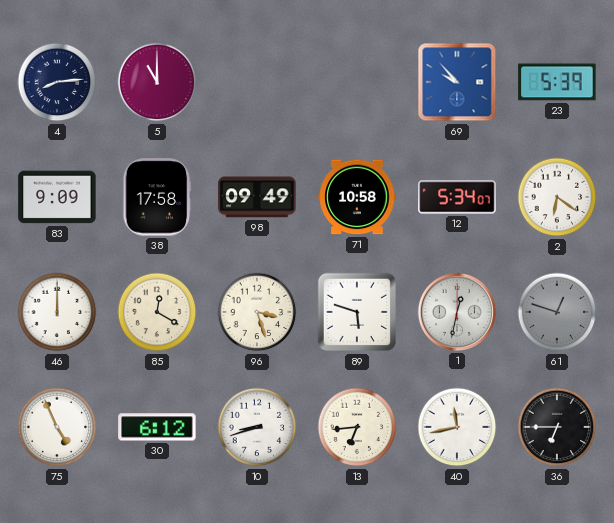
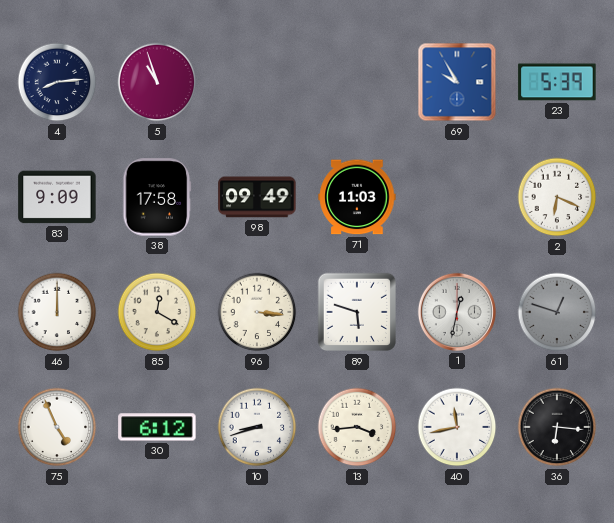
5: 11:00 -> 10:57 (157, 82)
69: 9:53 -> 9:55 (457, 82)
71: 10:58 -> 11:03 (357, 197)
12: 5:34 -> none (457, 197)
2: 6:21 -> 6:19 (557, 197)
96: 3:27 -> 3:16 (257, 312)
13: 6:44 -> 3:44 (357, 427)
36: 6:45 -> 6:16 (557, 427)
